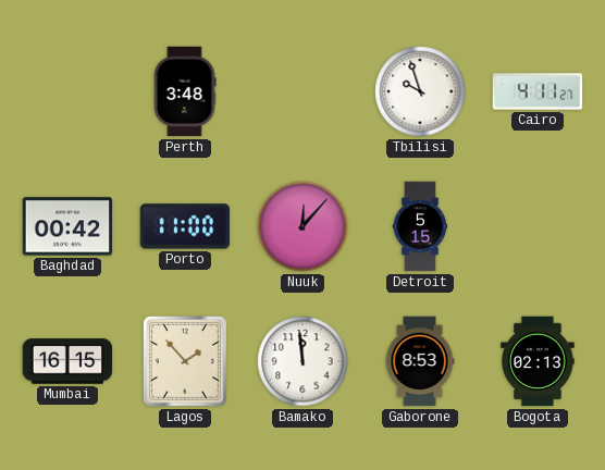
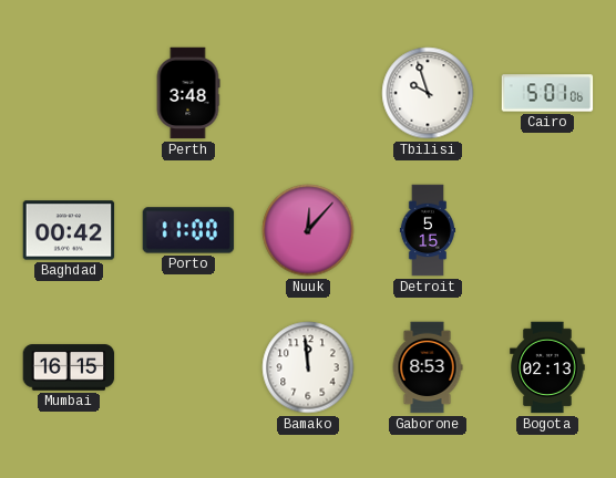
Cairo: 4:11 -> 5:01 (547, 93)
Lagos: 1:53 -> none (185, 361)
